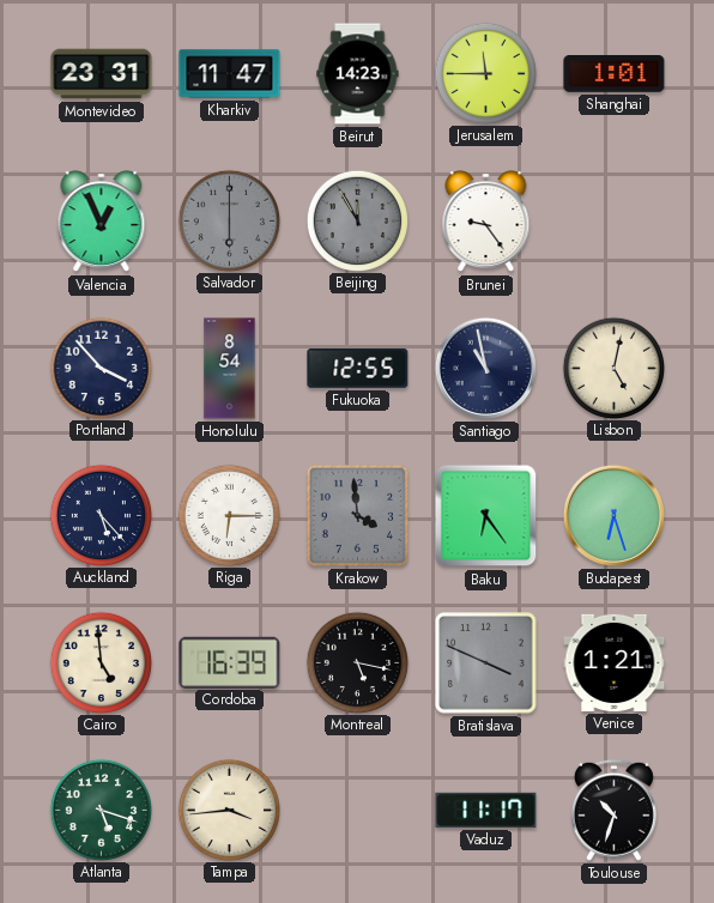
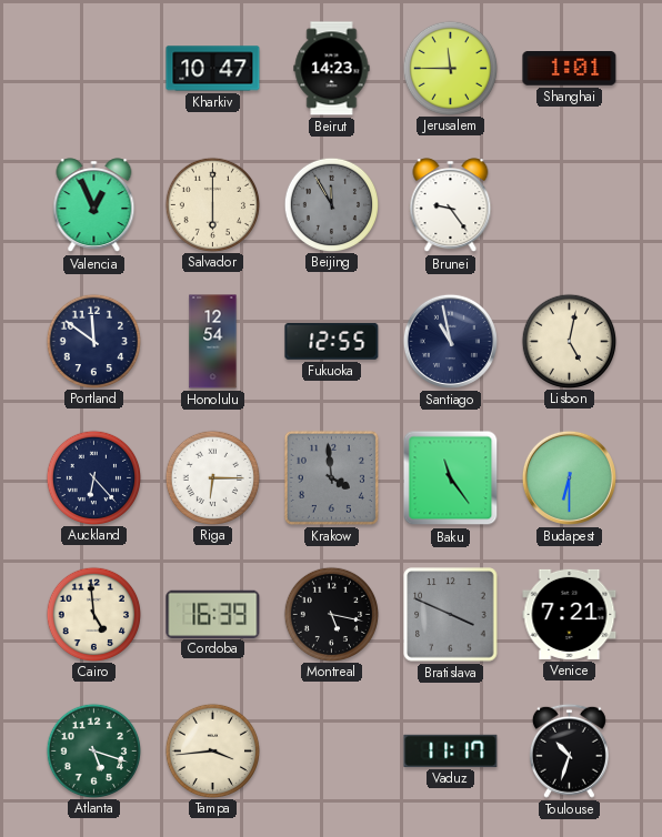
Montevideo: 23:31 -> none (102, 74)
Kharkiv: 11:47 -> 10:47 (213, 69)
Salvador dial: grey -> cream (212, 204)
Portland: 3:53 -> 11:51 (93, 341)
Honolulu: 8:54 -> 12:54 (213, 342)
Auckland: 5:23 -> 6:23 (93, 477)
Baku: 6:24 -> 11:24 (451, 478)
Budapest: 6:27 -> 6:30 (569, 477)
Venice: 1:21 -> 7:21 (570, 614)
